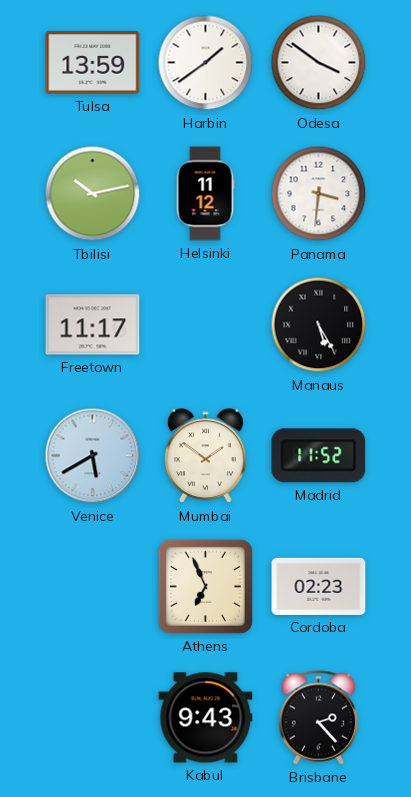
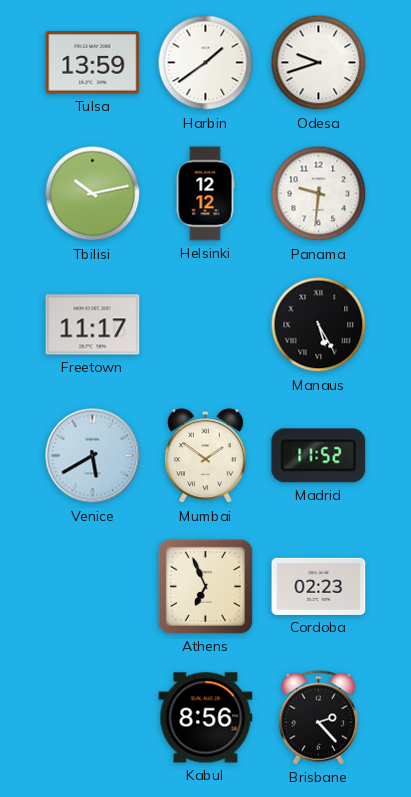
Odesa: 3:51 -> 9:42 (319, 63)
Helsinki: 11:12 -> 12:12 (205, 194)
Panama: 3:31 -> 9:31 (319, 194)
Kabul: 9:43 -> 8:56 (206, 718)
